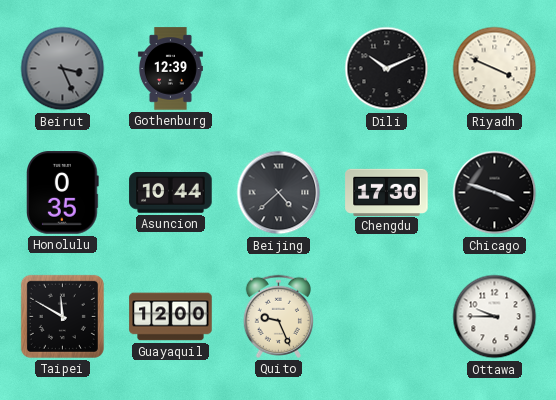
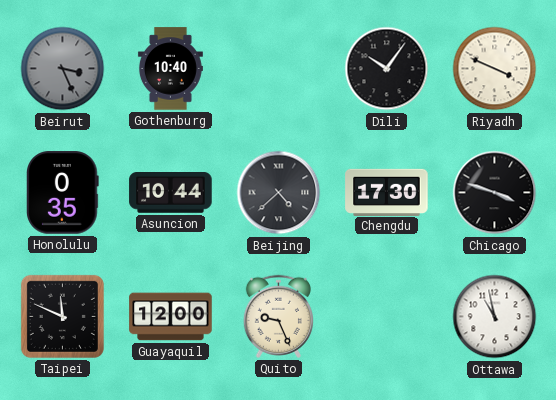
Gothenburg: 12:39 -> 10:40 (170, 69)
Dili: 10:11 -> 10:06 (387, 69)
Taipei: 11:50 -> 11:49 (62, 316)
Ottawa: 9:45 -> 10:58 (495, 317)
